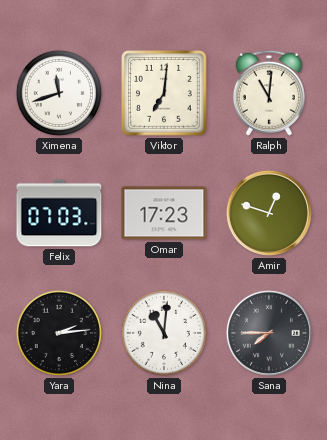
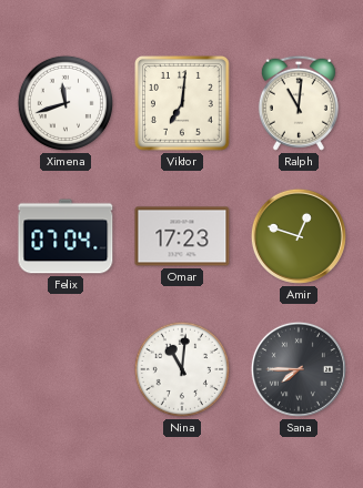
Felix: 07:03 -> 07:04 (65, 236)
Yara: 2:14 -> none (59, 333)
